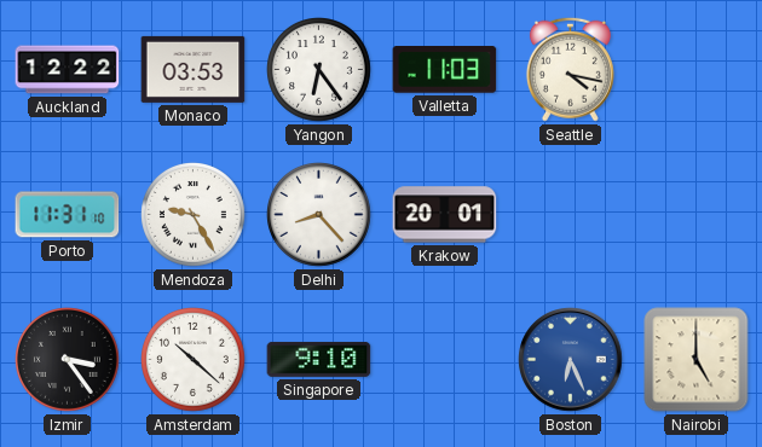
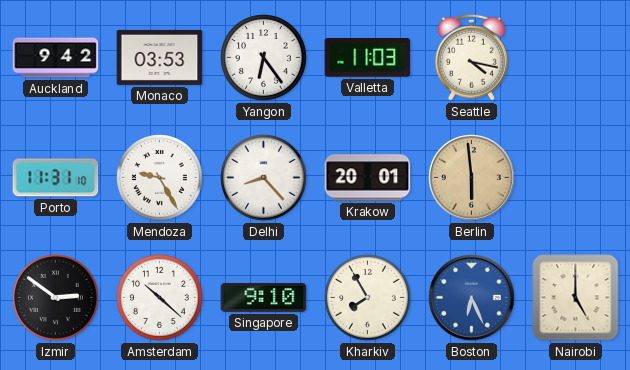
Auckland: 12:22 -> 9:42 (56, 58)
Berlin: none -> 5:59 (472, 178)
Izmir: 3:24 -> 2:51 (56, 298)
Kharkiv: none -> 7:55 (368, 298)
